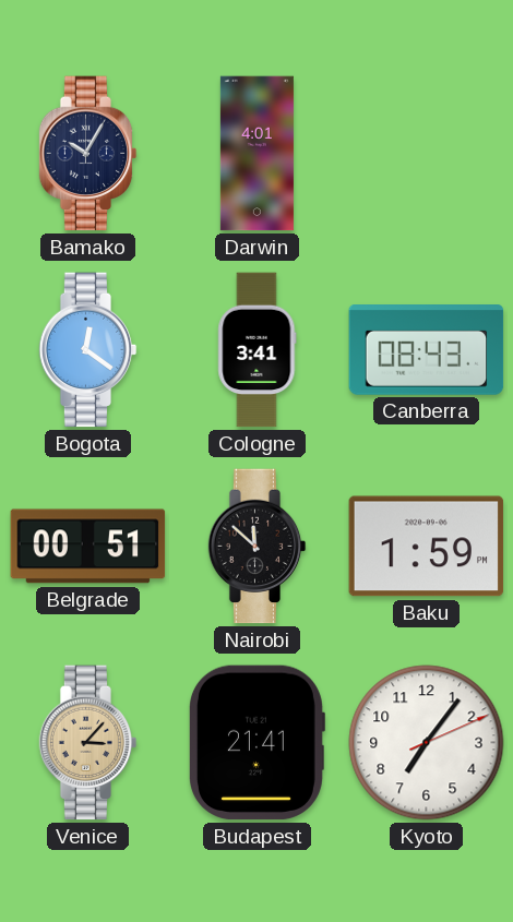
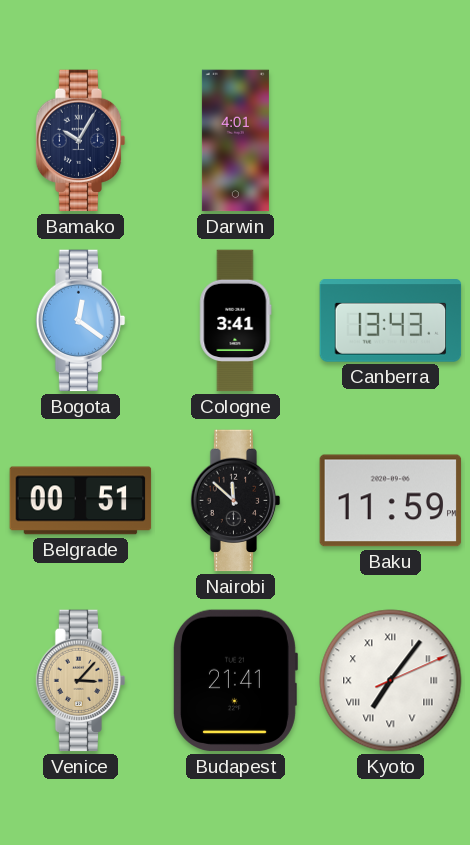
Canberra: 08:43 -> 13:43 (391, 321)
Baku: 1:59 -> 11:59 (391, 501)
Kyoto numerals: Arabic -> Roman (391, 681)
